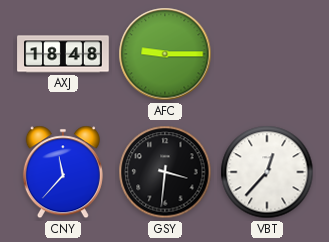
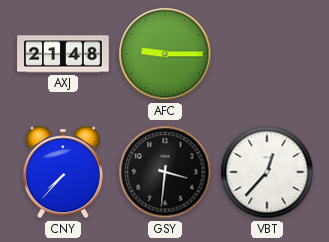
AXJ: 18:48 -> 21:48 (63, 54)
CNY: 11:37 -> 7:37 (63, 172)
